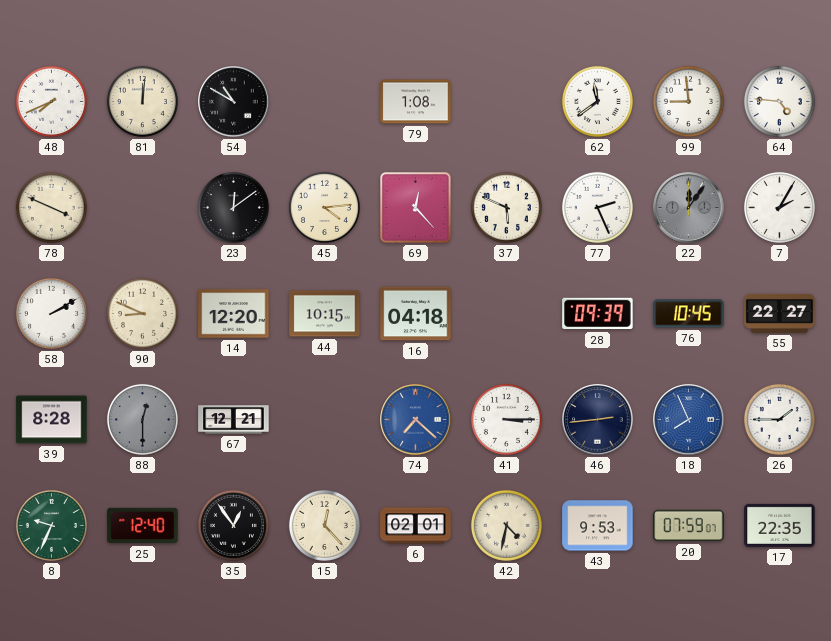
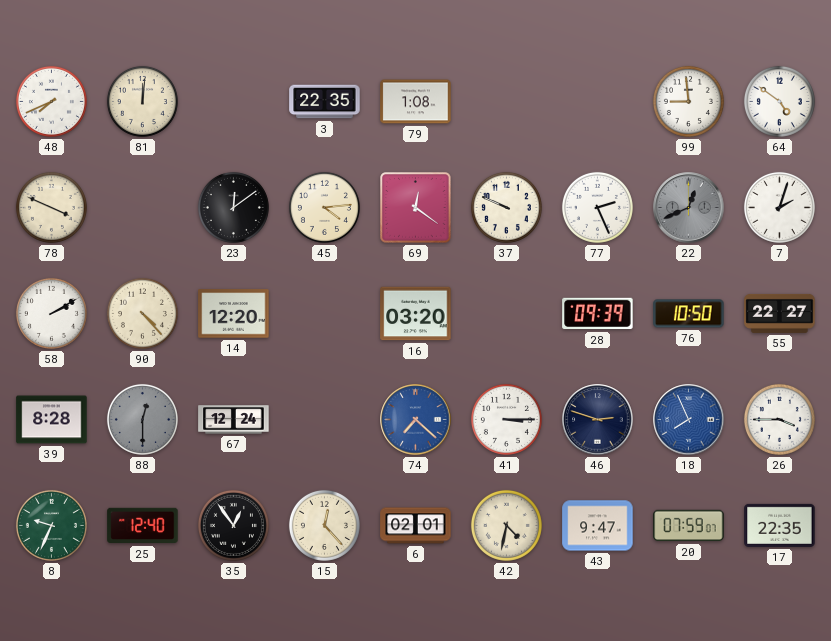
54: 10:50 -> none (234, 102)
3: none -> 22:35 (325, 102)
62: 11:39 -> none (597, 101)
64: 4:46 -> 4:51 (779, 101)
69: 12:23 -> 12:21 (416, 208)
37: 5:49 -> 9:49 (506, 207)
22: 12:06 -> 12:41 (689, 208)
7: 2:05 -> 2:03 (779, 207)
90: 8:49 -> 4:23 (142, 313)
44: 10:15 -> none (325, 314)
16: 04:18 -> 03:20 (416, 314)
76: 10:45 -> 10:50 (689, 314)
67: 12:21 -> 12:24 (234, 420)
46: 2:44 -> 2:48 (598, 420)
26: 1:45 -> 3:45 (779, 419)
43: 9:53 -> 9:47 (598, 526)
